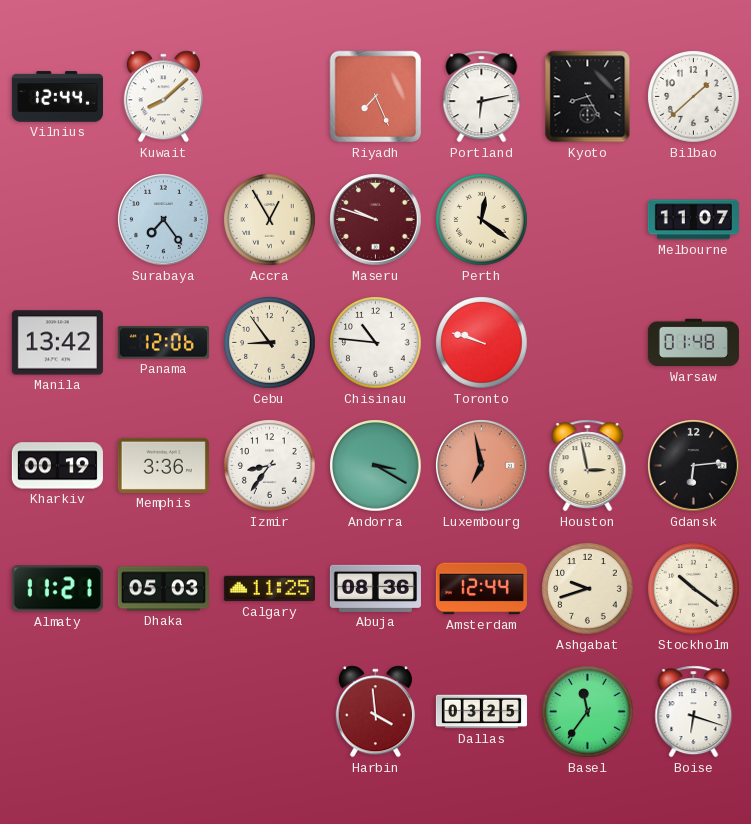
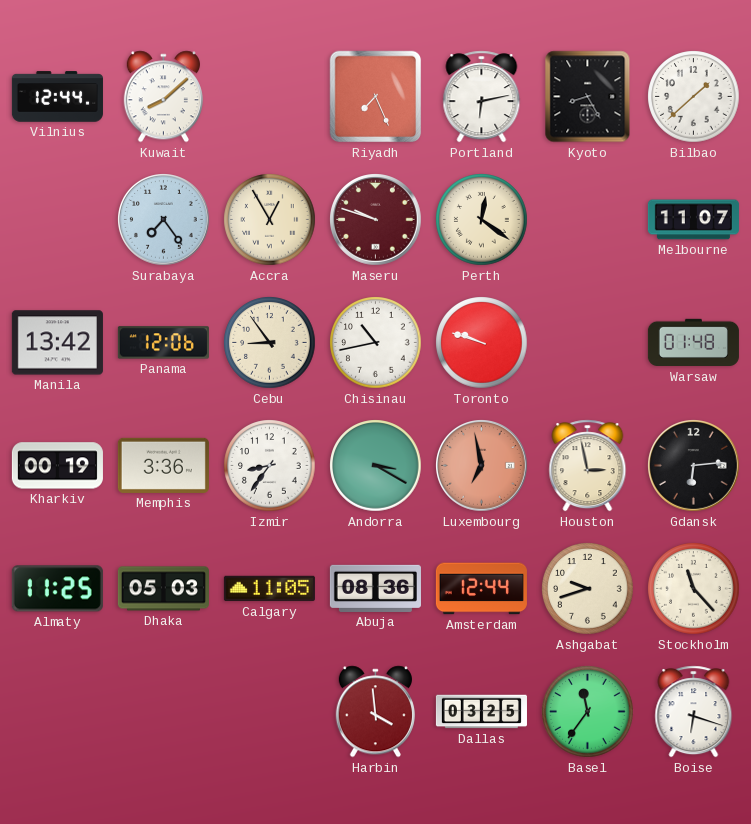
Chisinau: 10:46 -> 10:43 (376, 343)
Almaty: 11:21 -> 11:25 (57, 589)
Calgary: 11:25 -> 11:05 (269, 589)
Stockholm: 10:21 -> 11:23 (694, 589)
